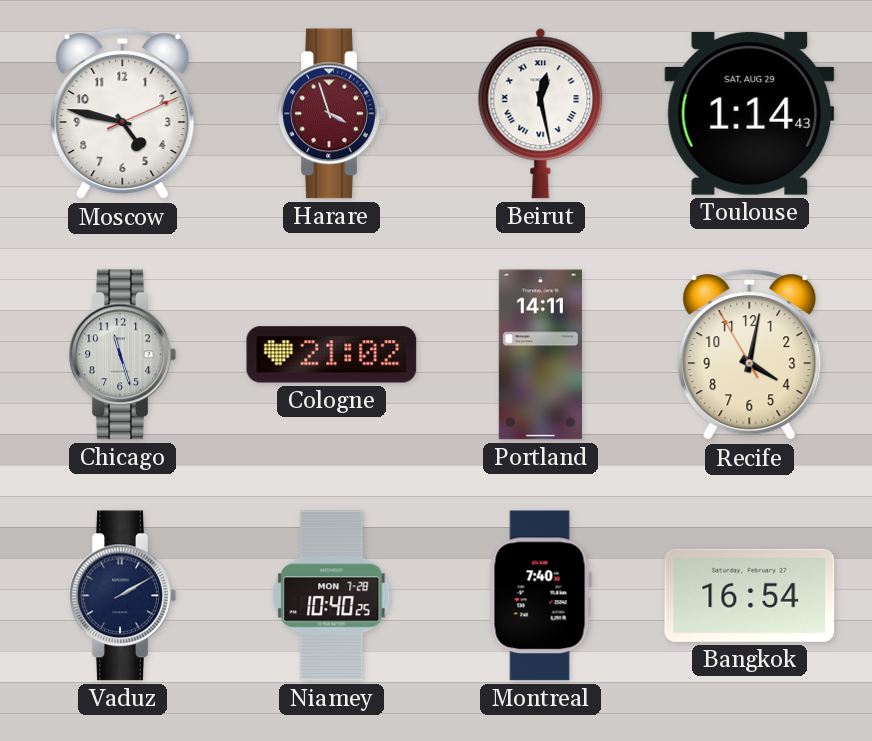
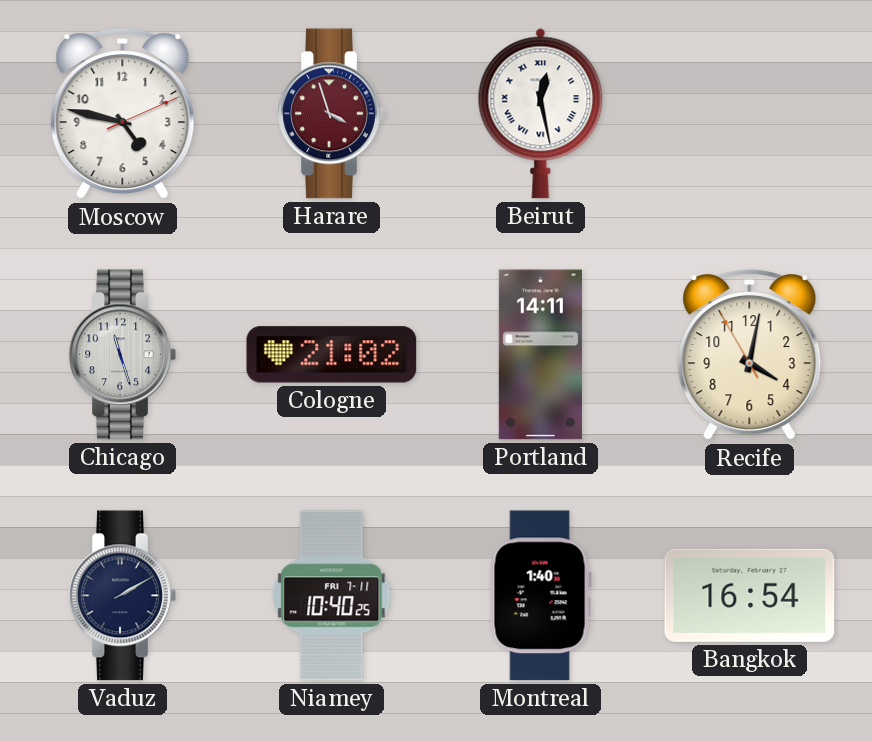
Toulouse: 1:14 -> none (750, 113)
Niamey date: MON 7-28 -> FRI 7-11 (332, 596)
Montreal: 7:40 -> 1:40 (540, 596)
